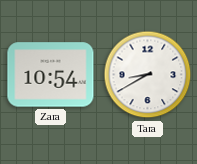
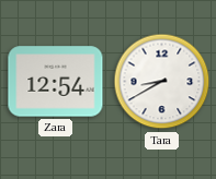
Zara: 10:54 -> 12:54 (56, 82)
